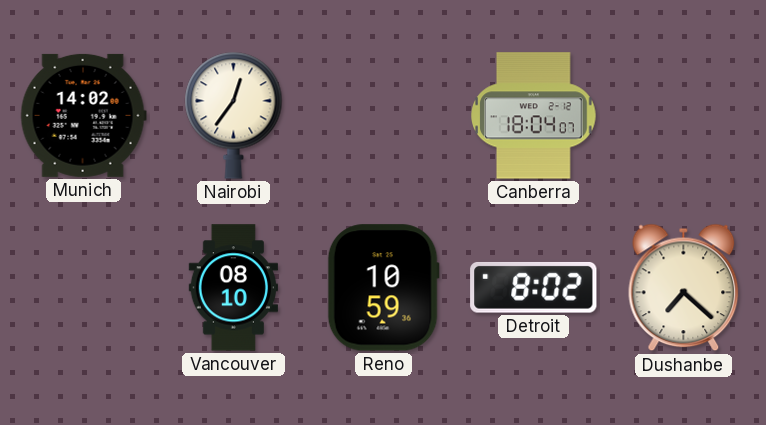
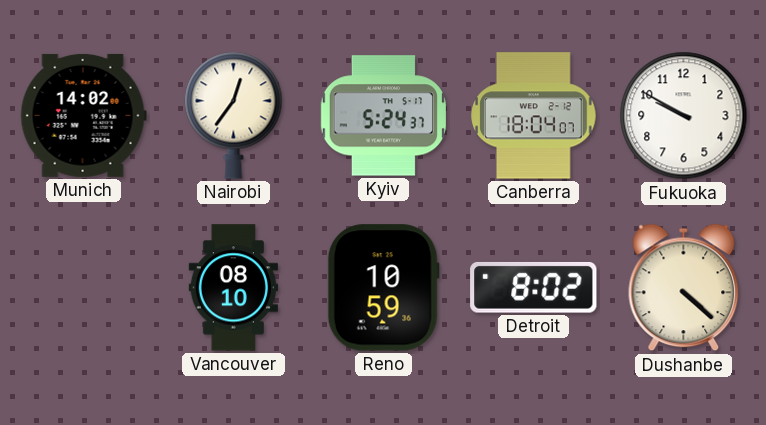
Kyiv: none -> 5:24 (383, 116)
Fukuoka: none -> 9:50 (684, 116)
Dushanbe: 7:22 -> 4:22 (684, 288)
